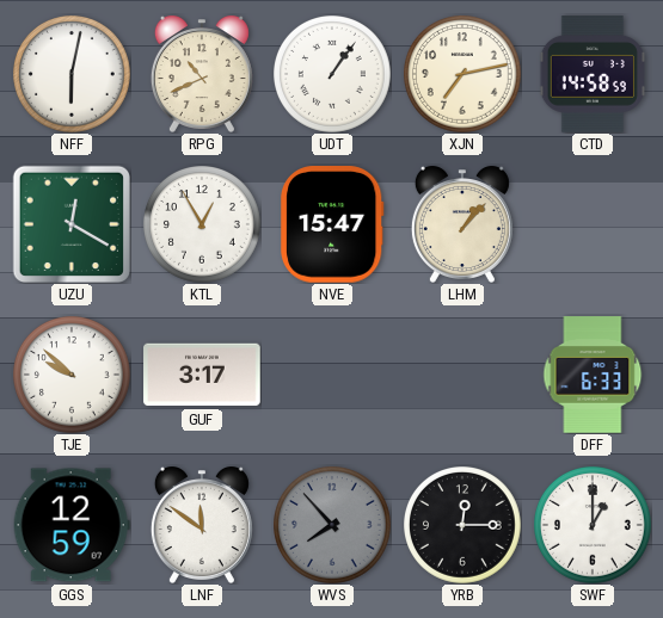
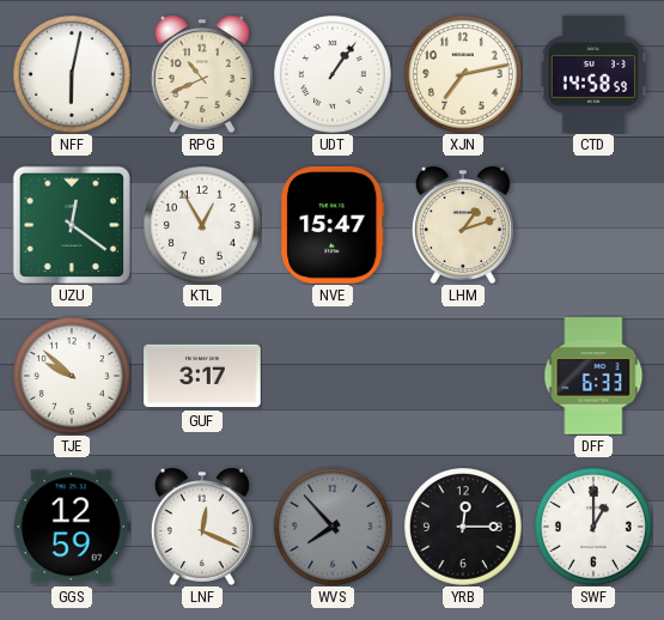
UZU: 12:20 -> 12:21 (71, 224)
LHM: 1:07 -> 1:12 (463, 225)
LNF: 11:51 -> 12:19 (202, 527)
